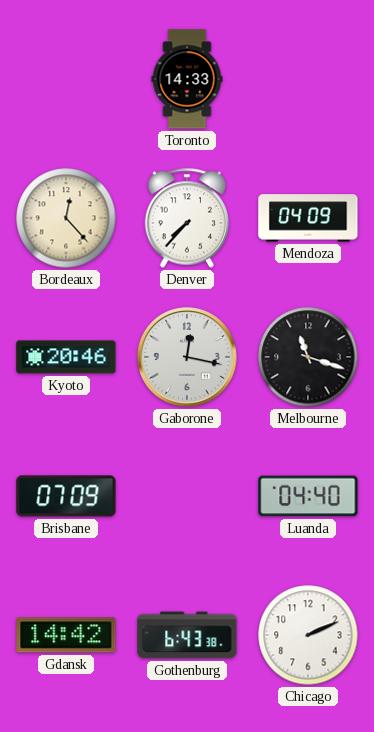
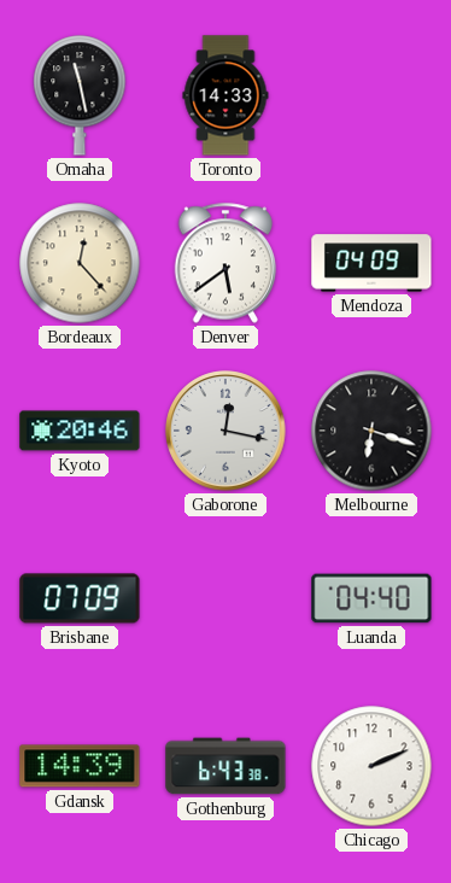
Omaha: none -> 11:28 (80, 95)
Denver: 7:37 -> 5:39 (225, 263)
Melbourne: 11:18 -> 6:18 (371, 431)
Gdansk: 14:42 -> 14:39 (80, 766)
